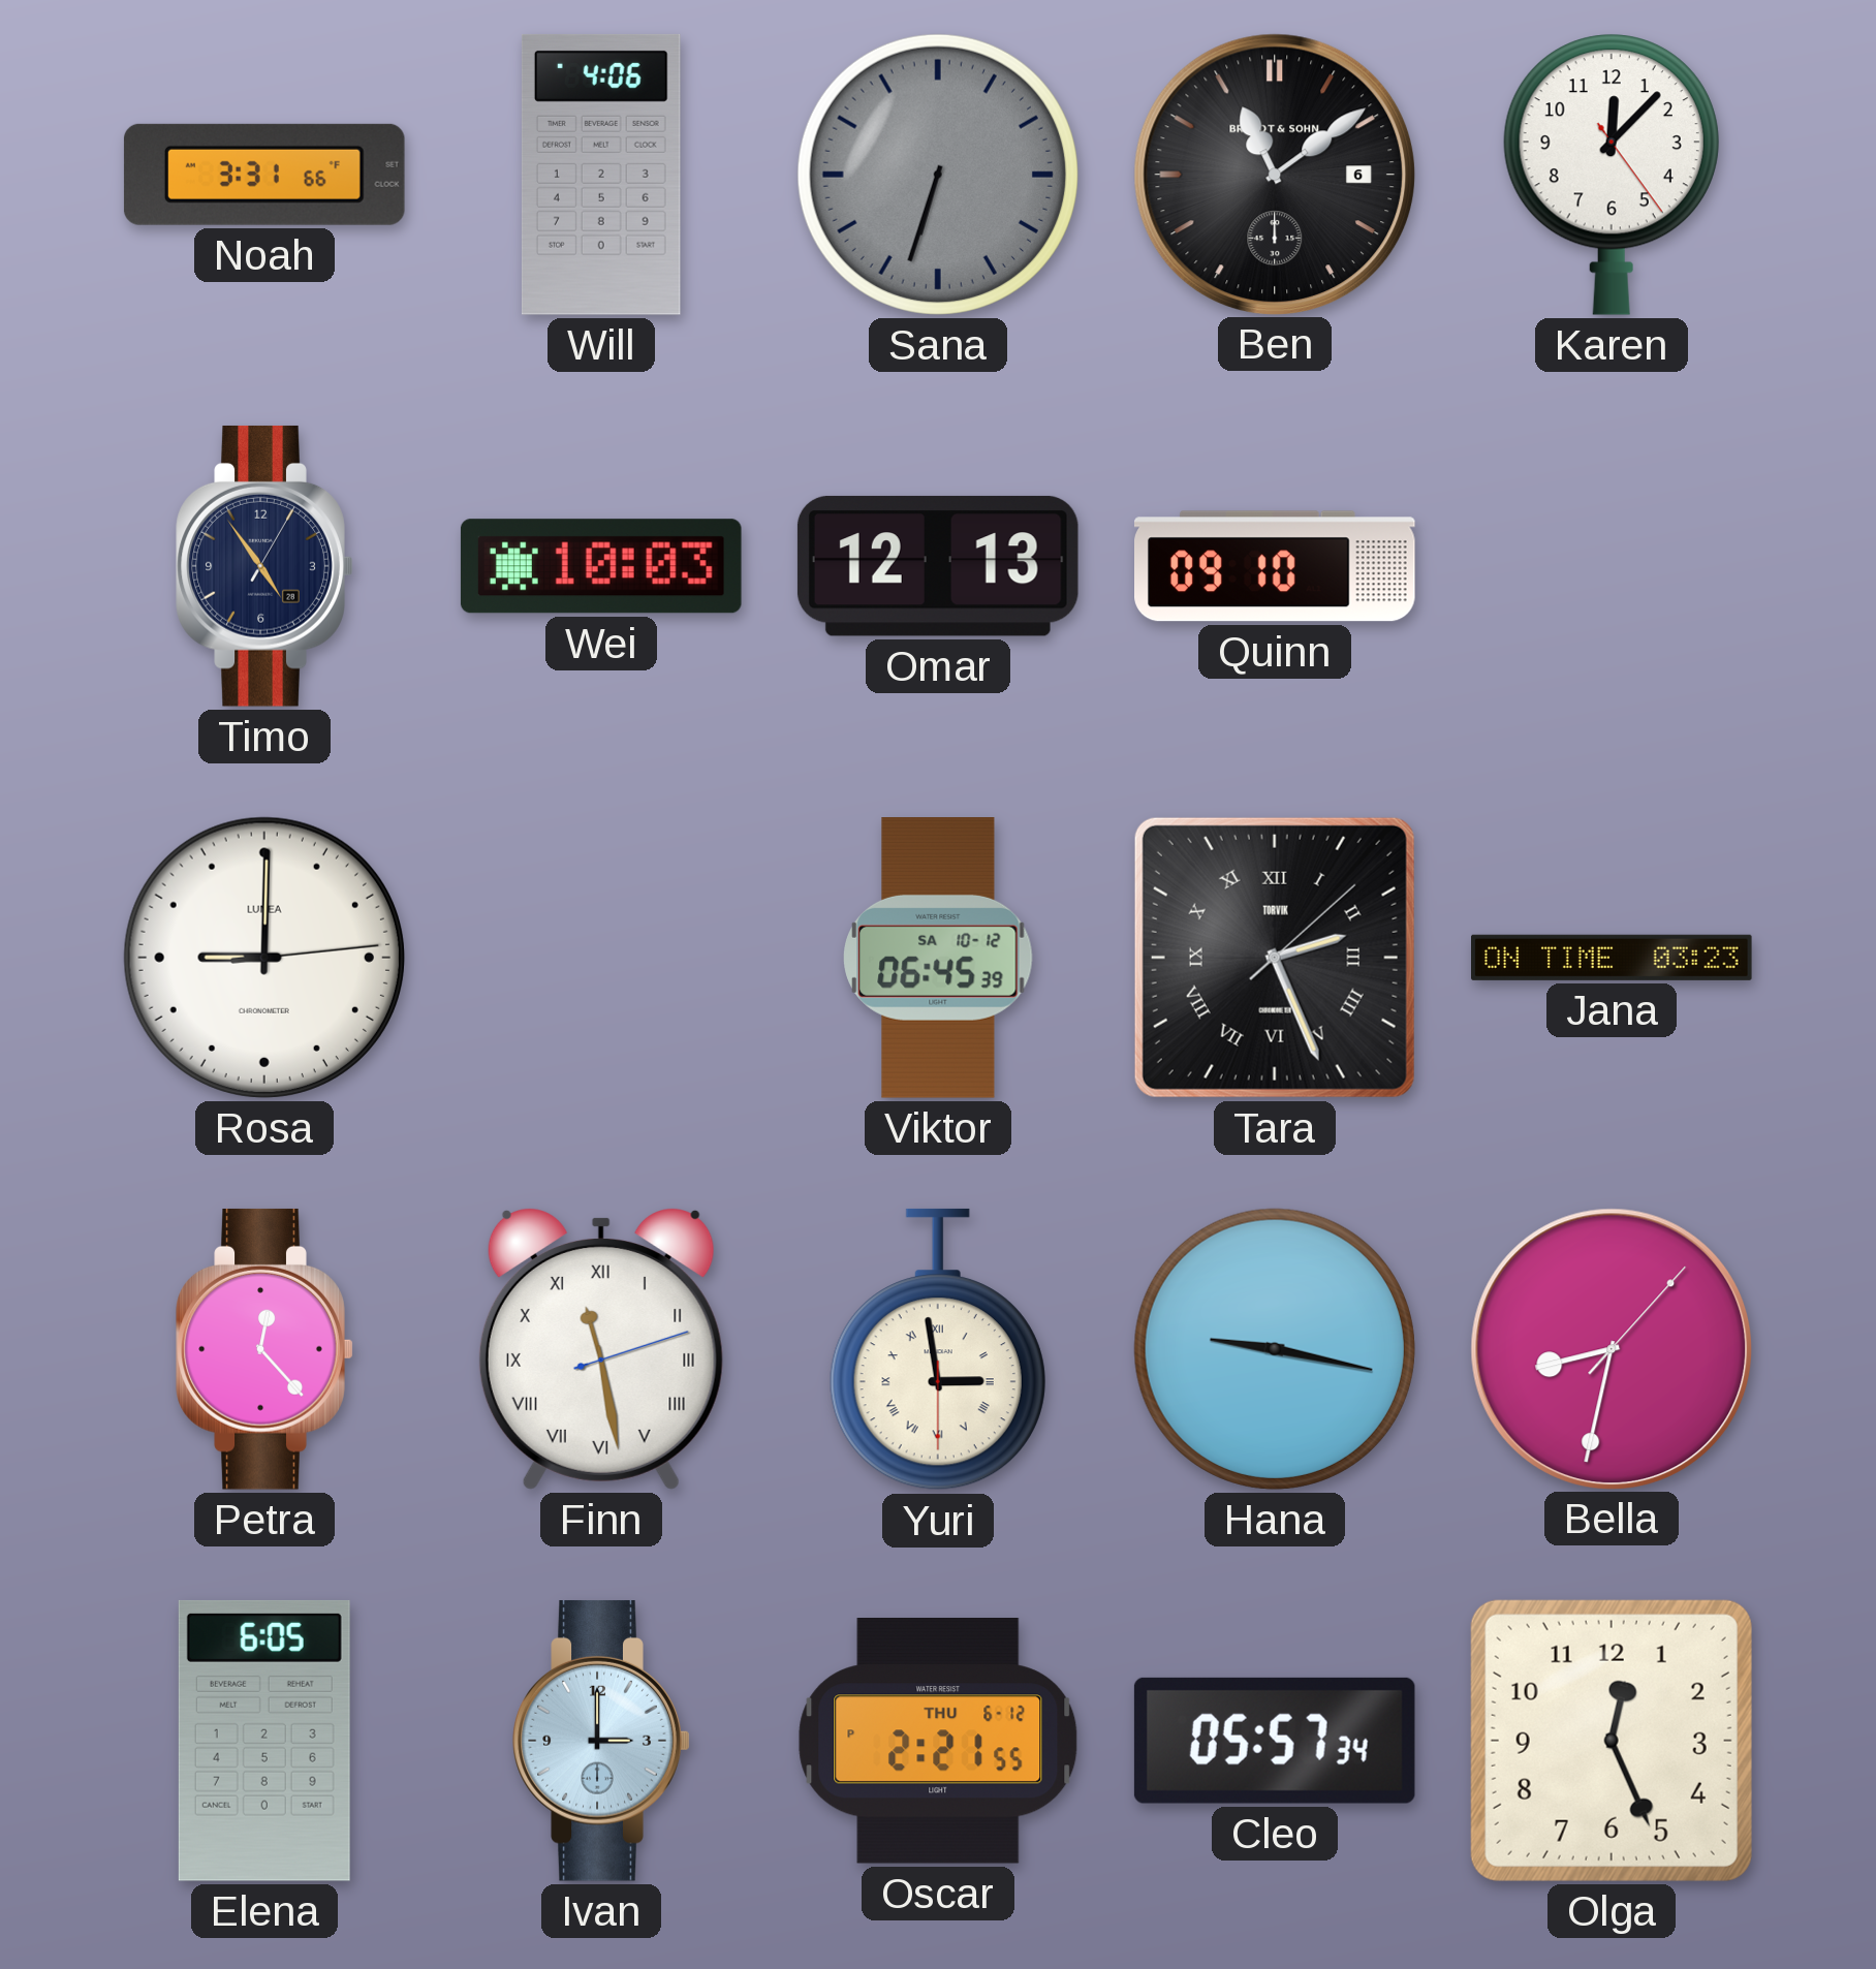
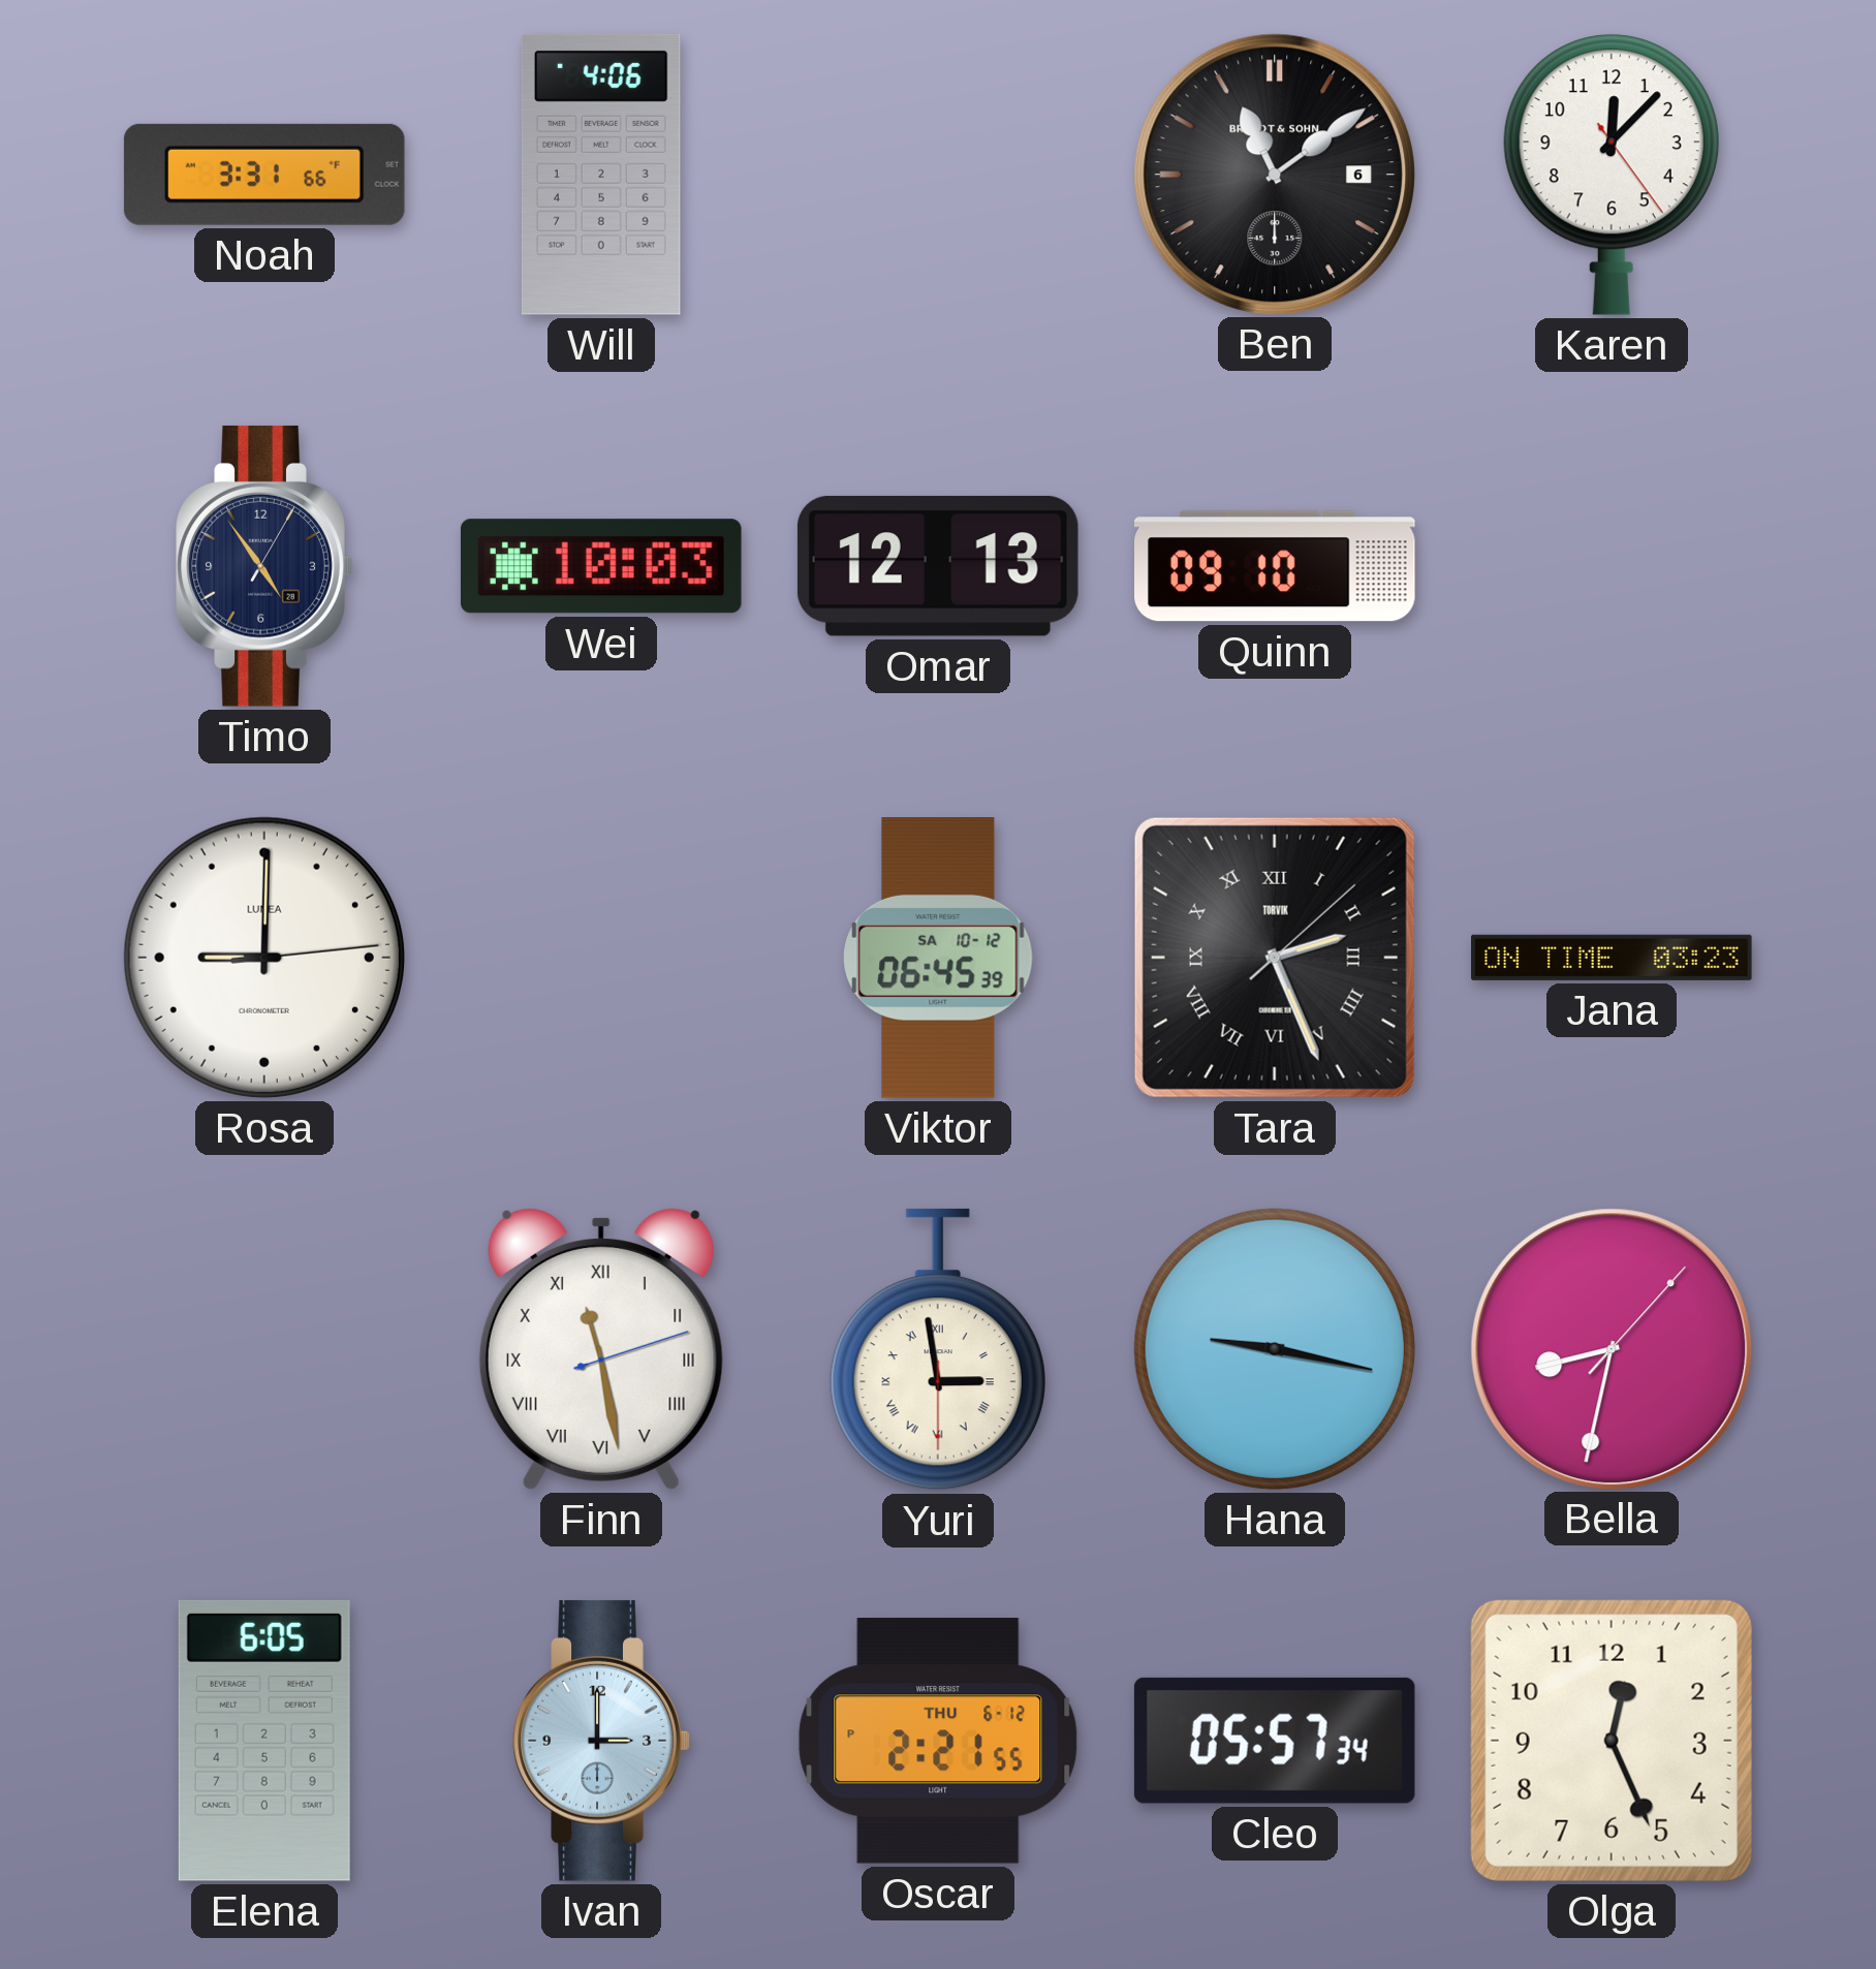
Sana: 6:33 -> none (938, 175)
Petra: 12:23 -> none (264, 1349)
